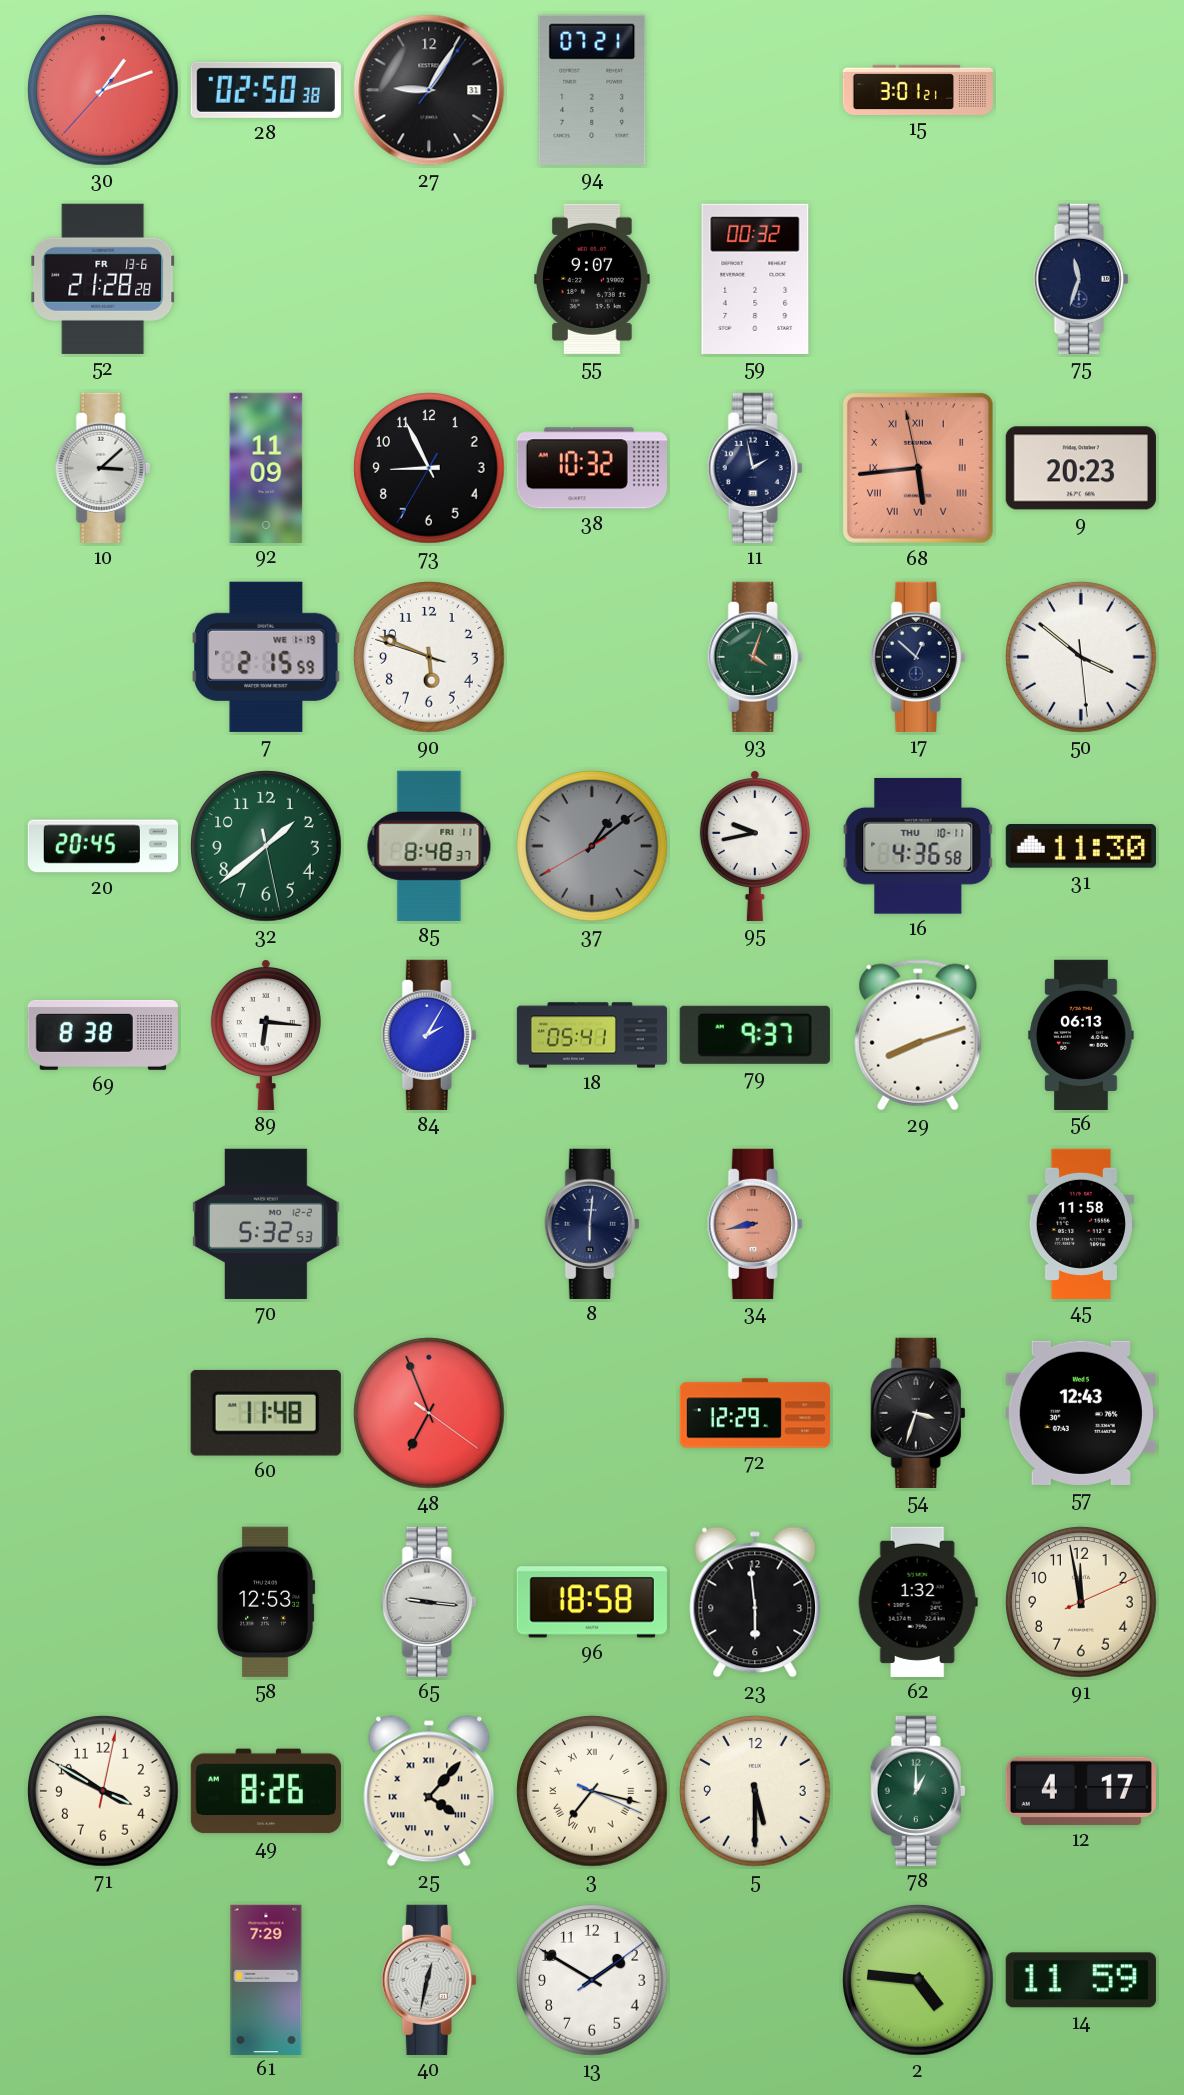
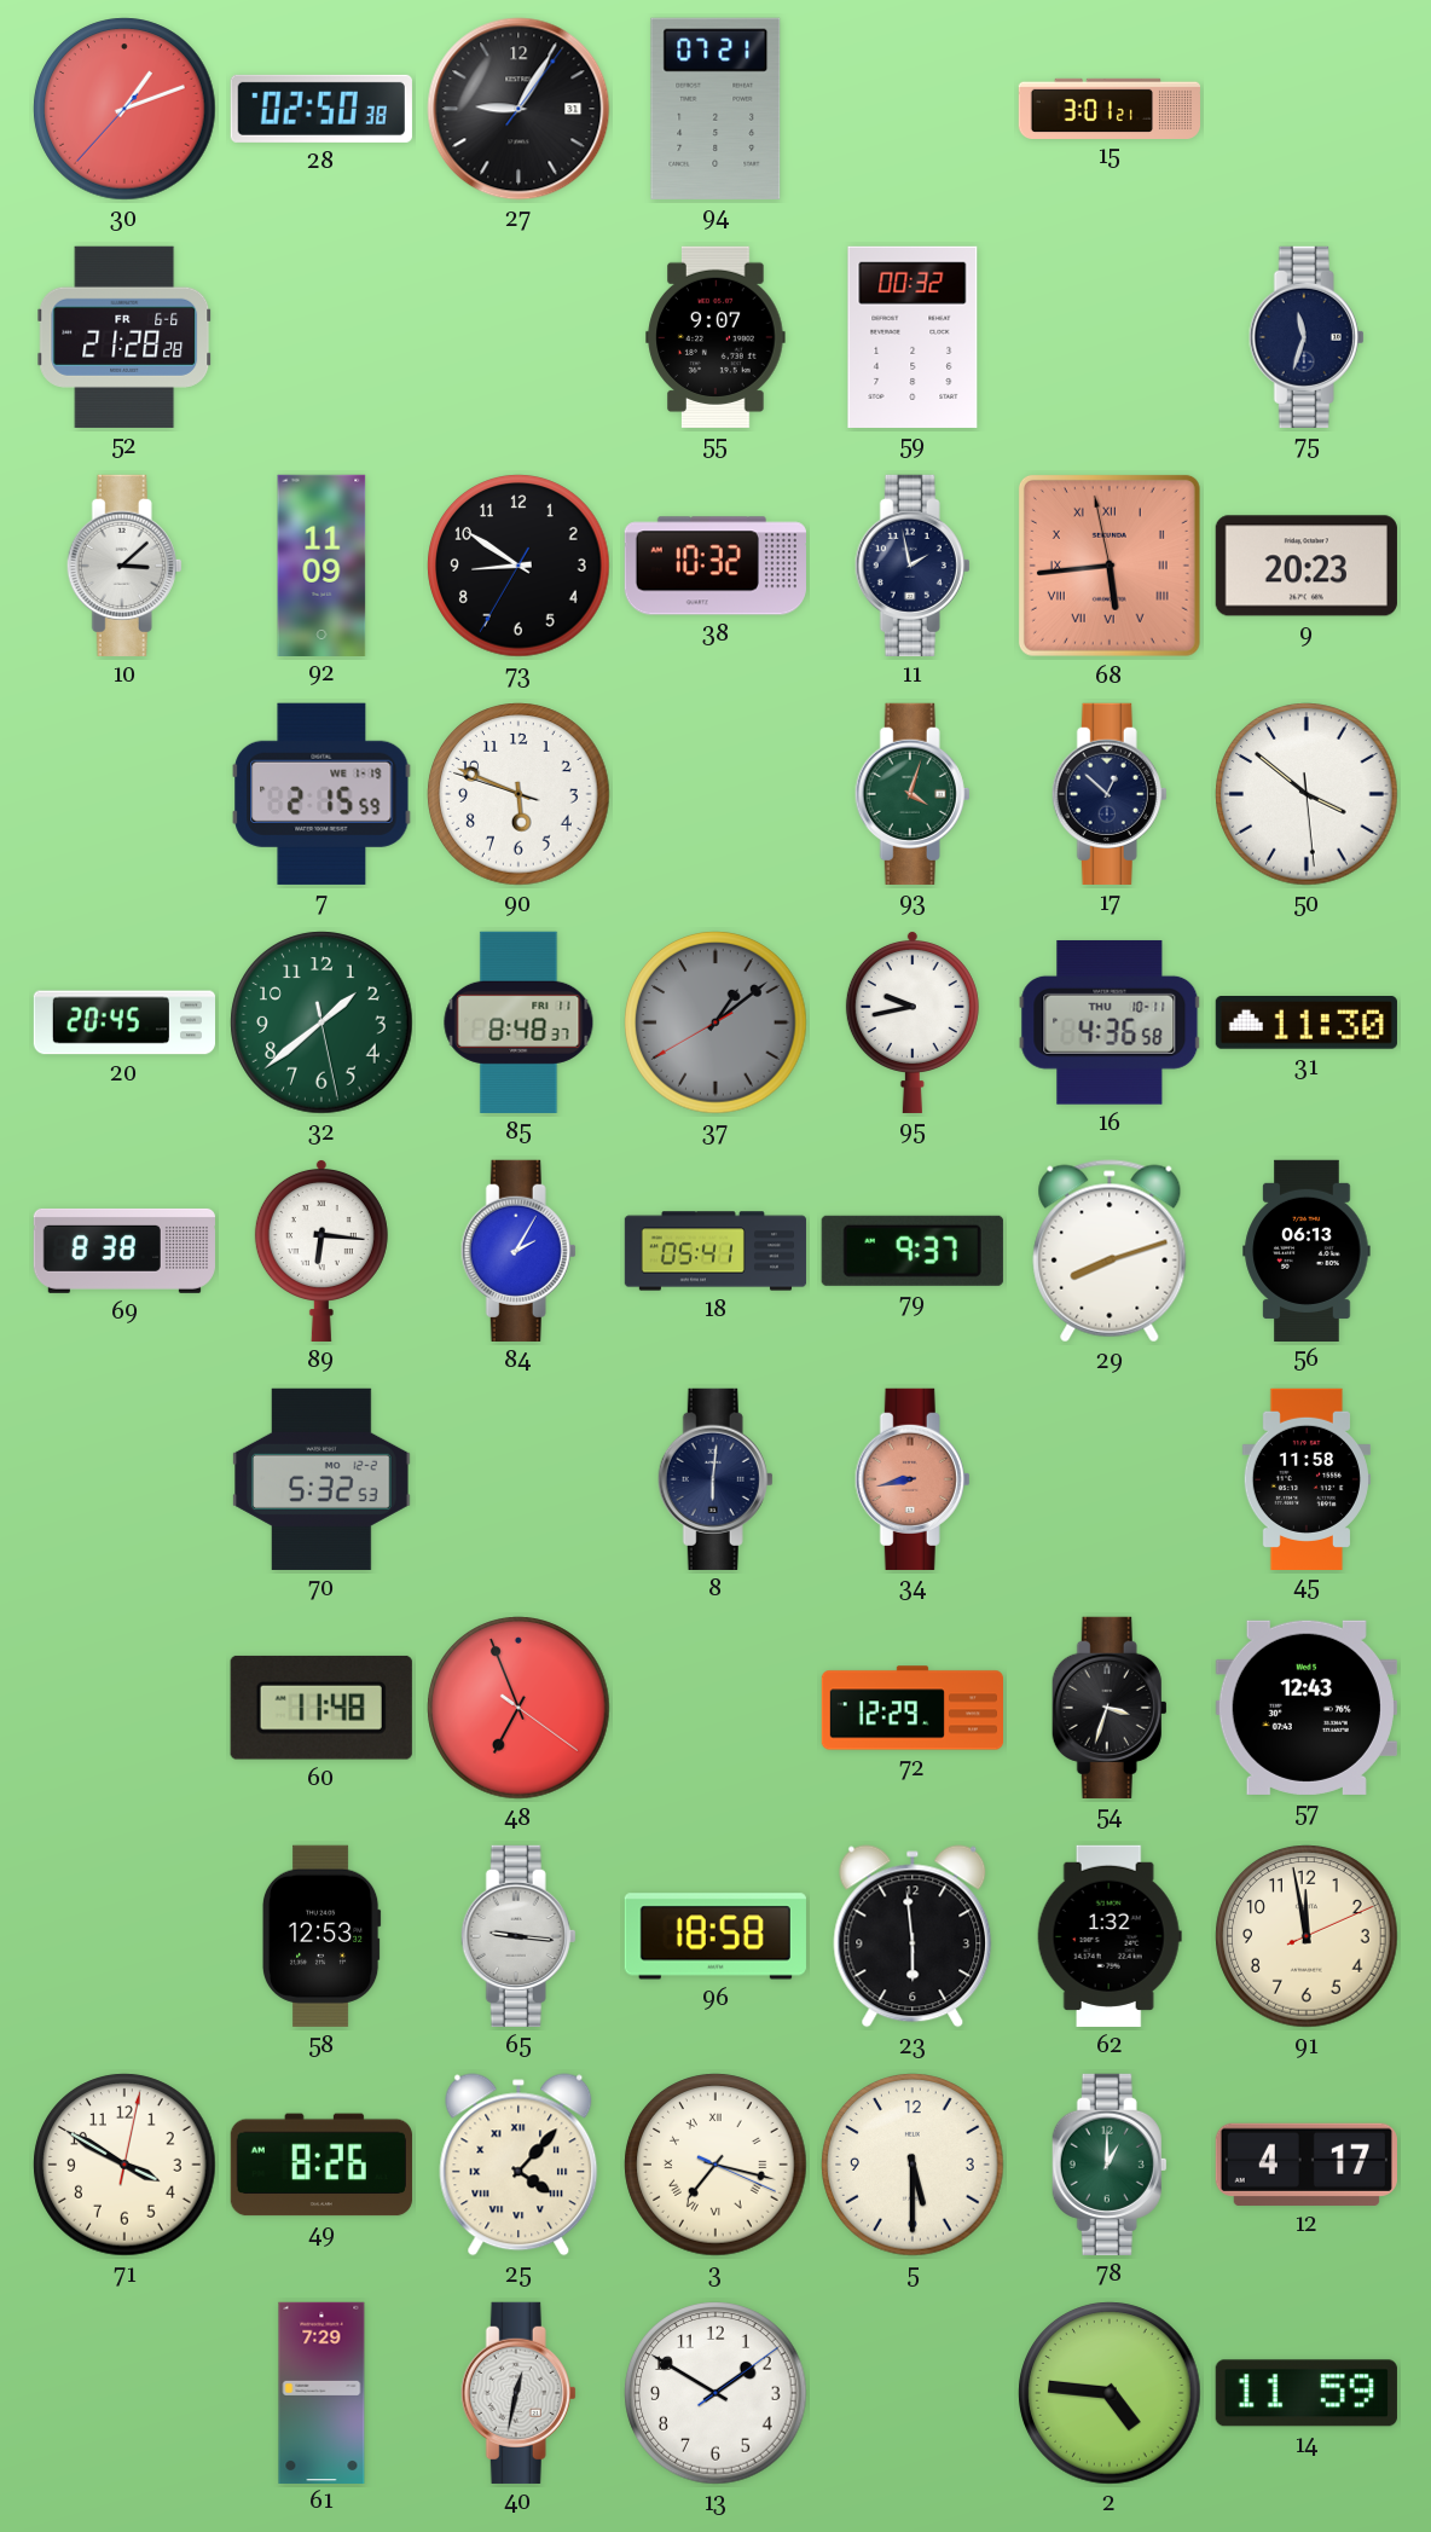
52 date: FR 13-6 -> FR 6-6 (124, 337)
73: 8:55 -> 8:50 (518, 566)
